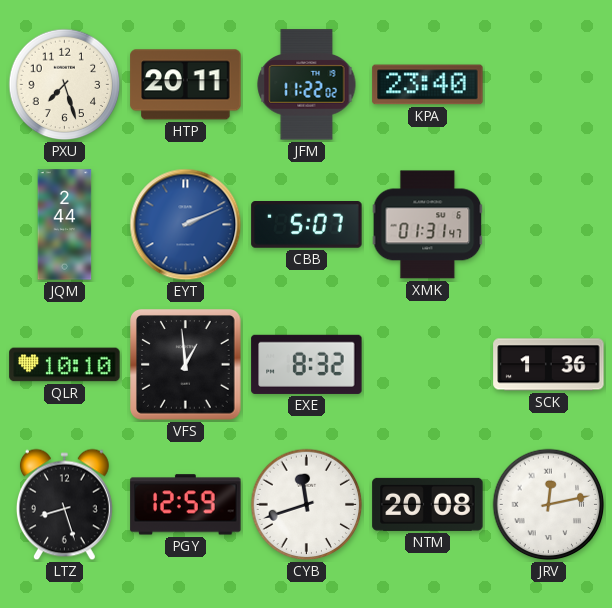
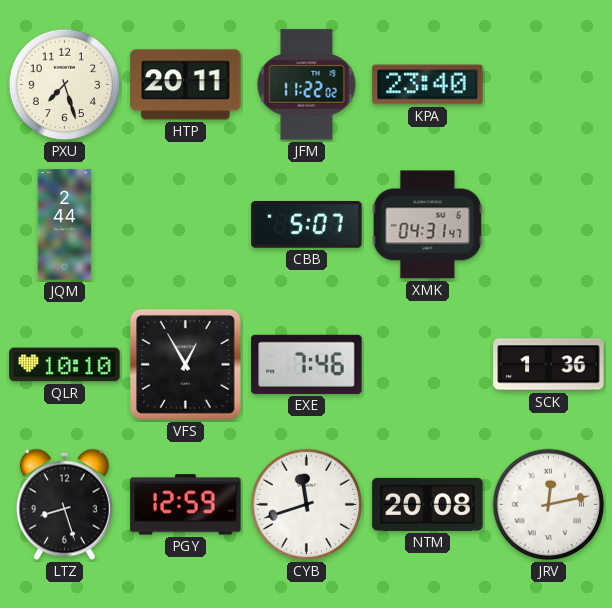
EYT: 2:11 -> none (186, 225)
XMK: 01:31 -> 04:31 (428, 225)
VFS: 12:59 -> 12:55 (186, 365)
EXE: 8:32 -> 7:46 (307, 364)
